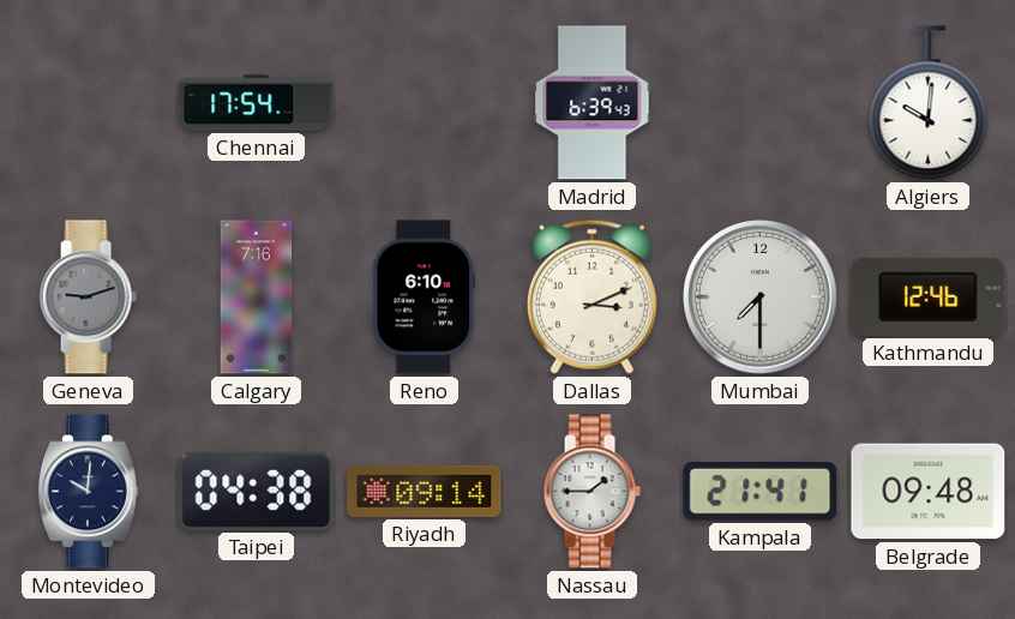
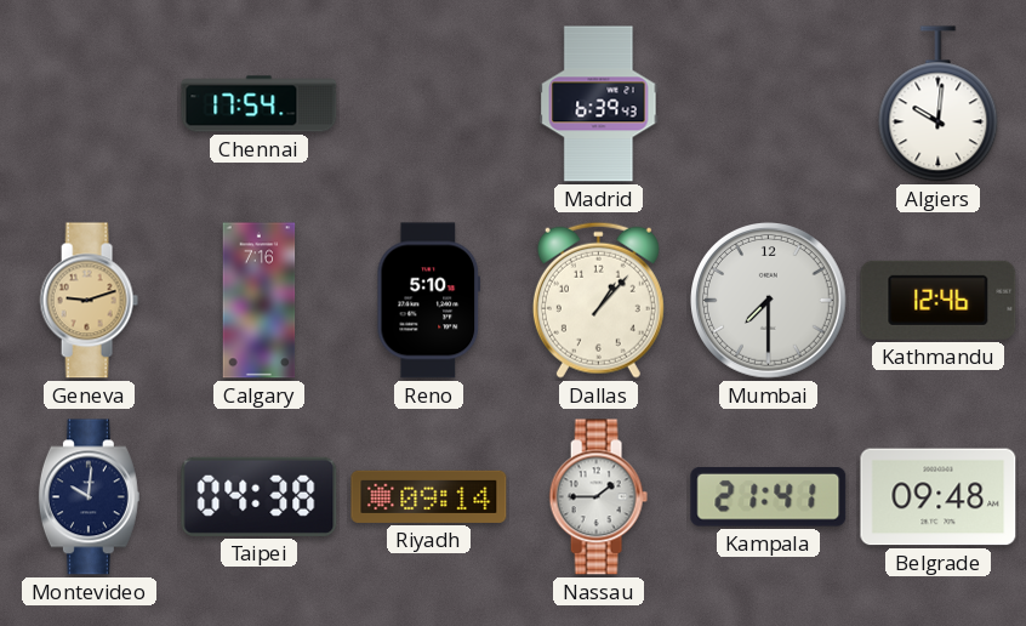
Geneva dial: grey -> champagne (89, 301)
Reno: 6:10 -> 5:10 (429, 301)
Dallas: 3:11 -> 1:07 (598, 300)
